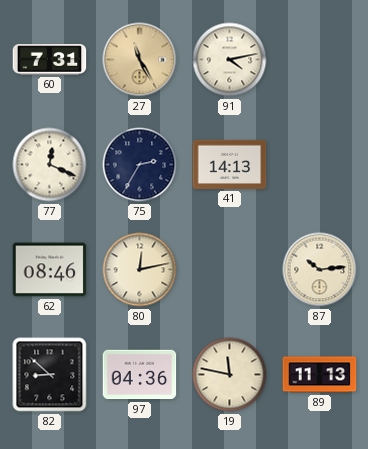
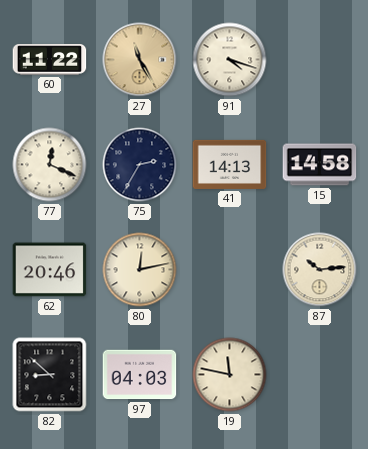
60: 7:31 -> 11:22 (50, 60)
91: 4:13 -> 4:18 (230, 60)
15: none -> 14:58 (320, 165)
62: 08:46 -> 20:46 (50, 270)
97: 04:36 -> 04:03 (140, 375)
89: 11:13 -> none (320, 375)
